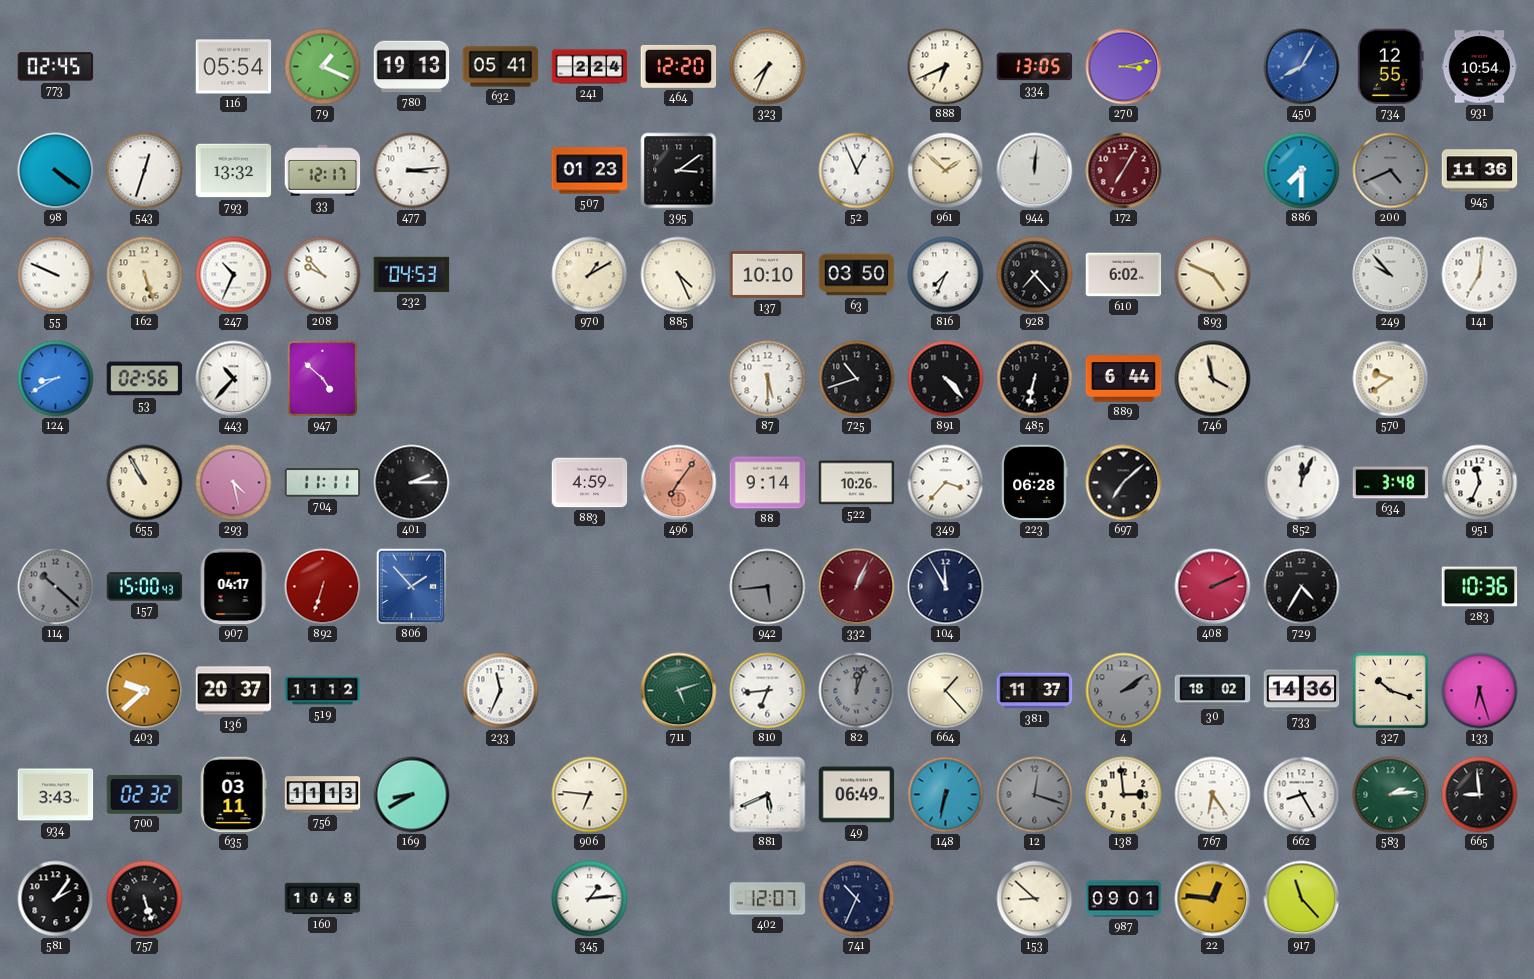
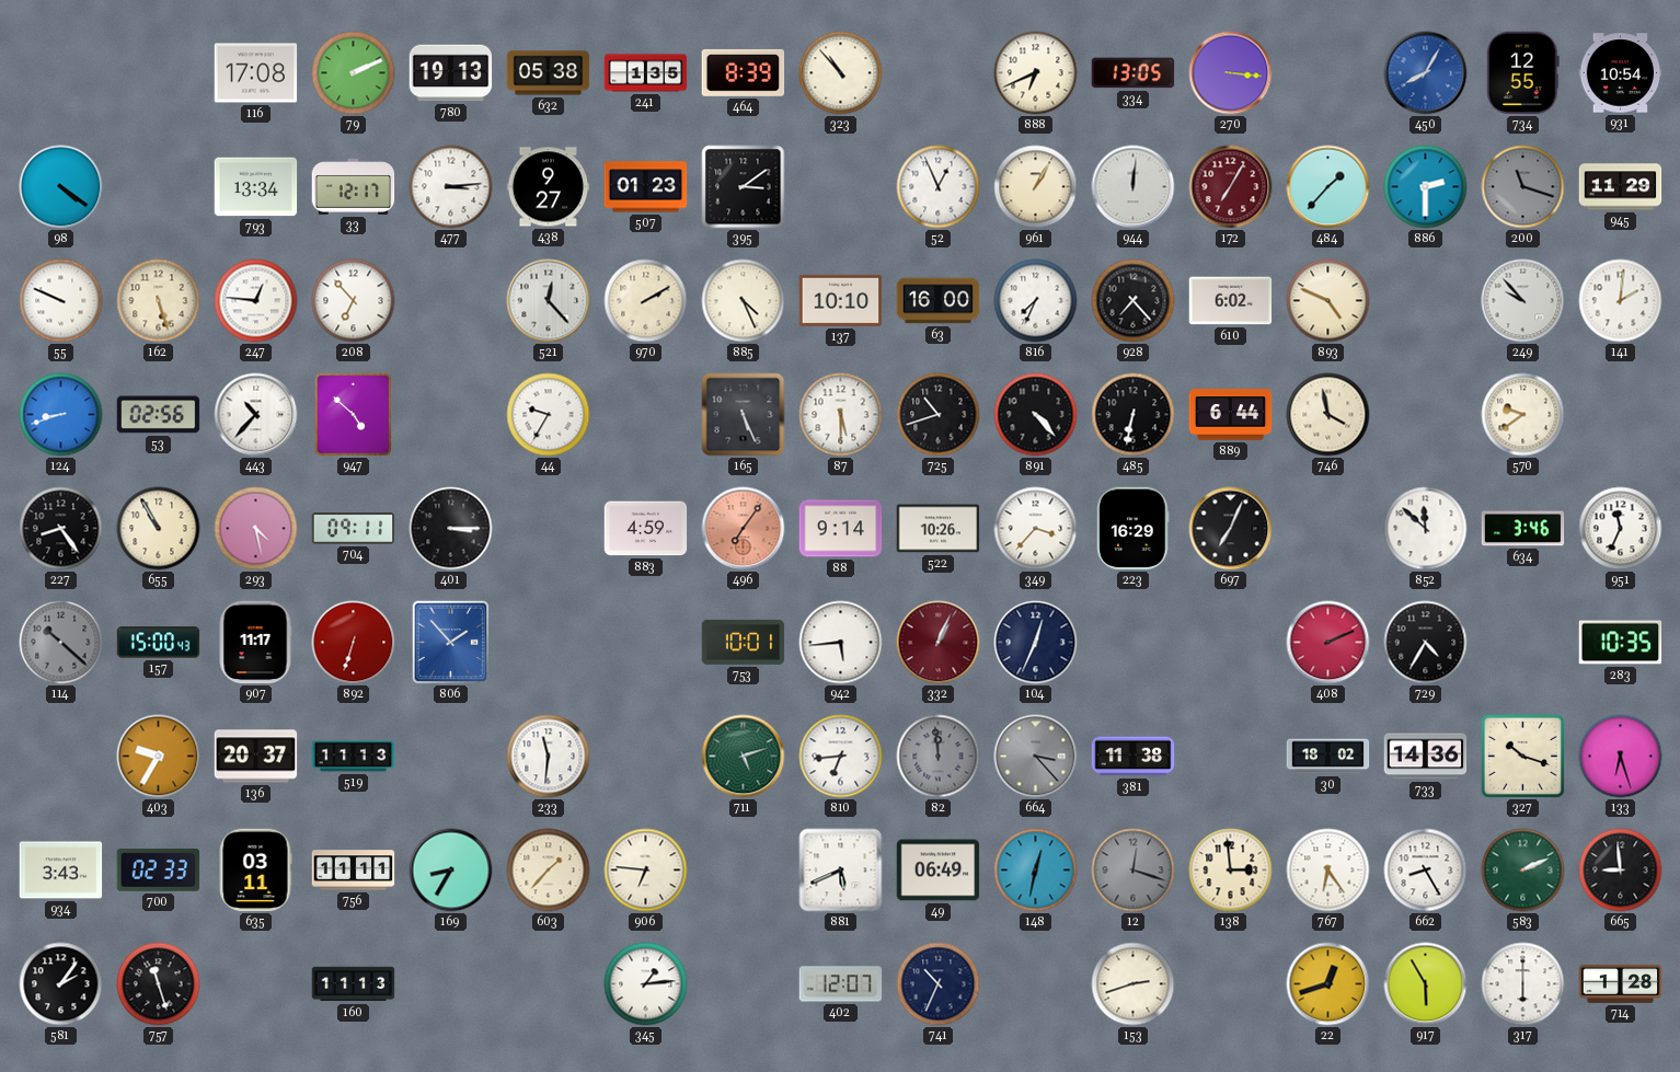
773: 02:45 -> none (56, 67)
116: 05:54 -> 17:08 (256, 73)
79: 1:19 -> 2:11 (354, 73)
632: 05:41 -> 05:38 (549, 73)
241: 2:24 -> 1:35 (646, 73)
464: 12:20 -> 8:39 (744, 72)
323: 7:34 -> 10:53 (841, 73)
270: 3:13 -> 3:16 (1231, 73)
543: 12:33 -> none (145, 171)
793: 13:32 -> 13:34 (256, 187)
438: none -> 9:27 (549, 187)
961: 1:52 -> 1:05 (1036, 187)
484: none -> 1:37 (1328, 187)
886: 7:30 -> 2:30 (1426, 187)
200: 4:41 -> 11:18 (1523, 187)
945: 11:36 -> 11:29 (1621, 187)
247: 10:34 -> 12:46 (256, 301)
208: 9:53 -> 6:53 (354, 301)
232: 04:53 -> none (412, 274)
521: none -> 12:23 (549, 301)
970: 1:10 -> 2:10 (646, 301)
63: 03:50 -> 16:00 (939, 301)
141: 7:01 -> 2:01 (1621, 301)
124: 8:40 -> 8:42 (61, 415)
44: none -> 9:35 (549, 415)
165: none -> 5:26 (744, 415)
227: none -> 8:24 (61, 529)
704: 11:11 -> 09:11 (354, 529)
401: 2:15 -> 3:15 (451, 529)
223: 06:28 -> 16:29 (1134, 529)
697: 7:08 -> 7:04 (1231, 529)
852: 12:04 -> 11:52 (1426, 529)
634: 3:48 -> 3:46 (1523, 529)
907: 04:17 -> 11:17 (255, 643)
753: none -> 10:01 (744, 642)
942 dial: grey -> white (841, 643)
104: 11:55 -> 12:34 (1036, 643)
283: 10:36 -> 10:35 (1621, 643)
403: 9:38 -> 9:35 (159, 757)
519: 11:12 -> 11:13 (354, 757)
233: 11:34 -> 11:31 (549, 757)
82: 12:03 -> 11:59 (939, 757)
664: 1:23 -> 3:23 (1036, 757)
664 dial: cream -> grey (1036, 757)
381: 11:37 -> 11:38 (1134, 757)
4: 2:09 -> none (1124, 691)
700: 02:32 -> 02:33 (159, 869)
756: 11:13 -> 11:11 (354, 871)
169: 8:40 -> 8:35 (451, 871)
603: none -> 1:37 (549, 871)
148: 6:32 -> 12:32 (1036, 871)
583: 2:14 -> 2:11 (1523, 871)
757: 5:27 -> 11:27 (159, 984)
160: 10:48 -> 11:13 (354, 984)
153: 8:52 -> 2:42 (1134, 984)
987: 09:01 -> none (1124, 899)
22: 12:46 -> 12:42 (1328, 984)
917: 11:23 -> 5:55 (1426, 984)
317: none -> 6:00 (1523, 984)
714: none -> 1:28 (1621, 983)
